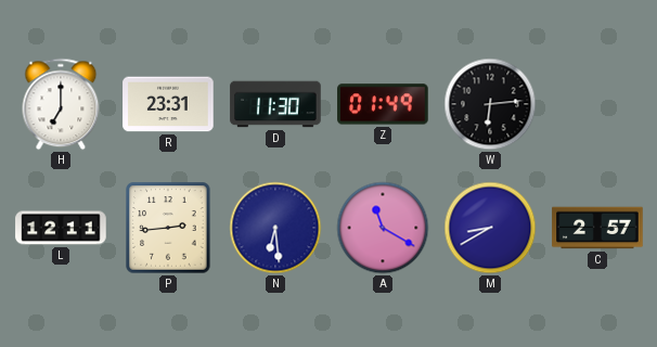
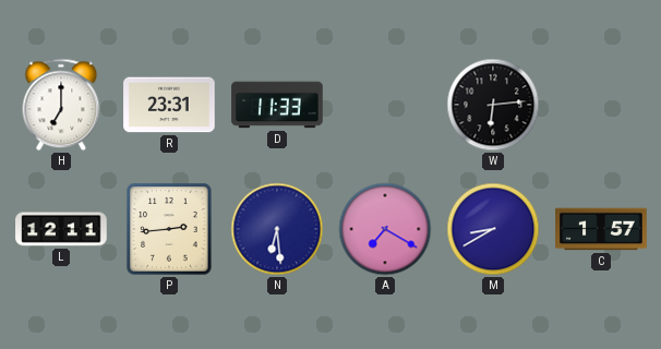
D: 11:30 -> 11:33 (277, 105)
Z: 01:49 -> none (383, 104)
A: 11:20 -> 7:20 (385, 229)
C: 2:57 -> 1:57 (601, 229)
